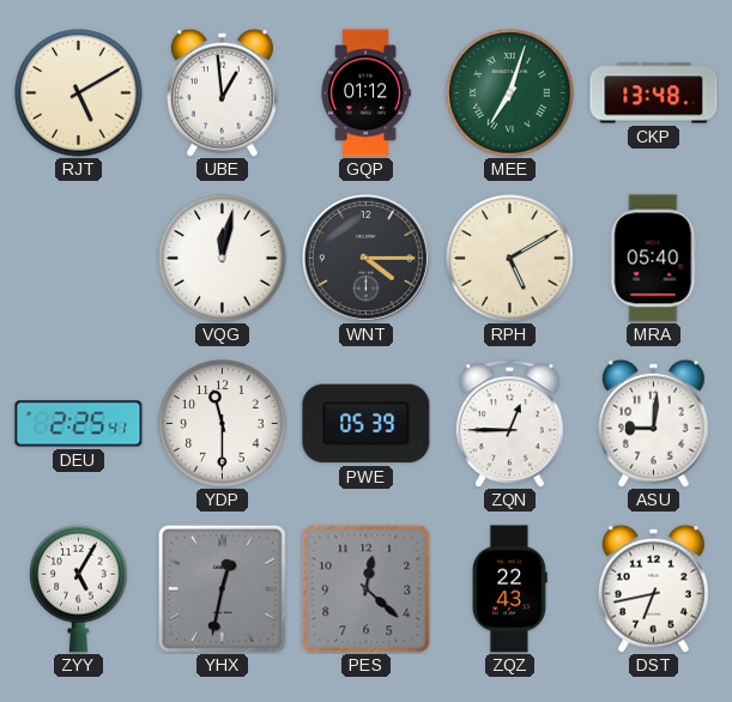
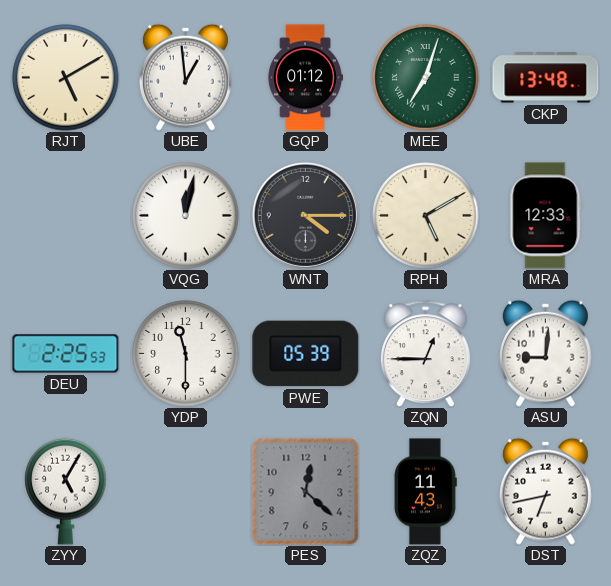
MRA: 05:40 -> 12:33 (546, 216)
DEU: 2:25:41 -> 2:25:53 (66, 354)
YHX: 12:32 -> none (222, 588)
ZQZ: 22:43 -> 11:43 (426, 492)
